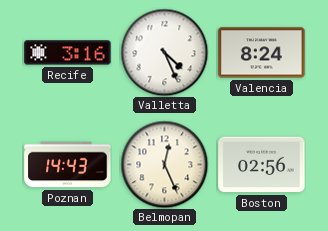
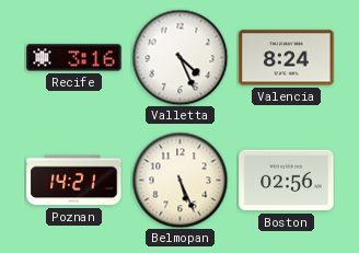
Poznan: 14:43 -> 14:21 (74, 181)
Belmopan: 12:26 -> 5:26 (179, 180)
